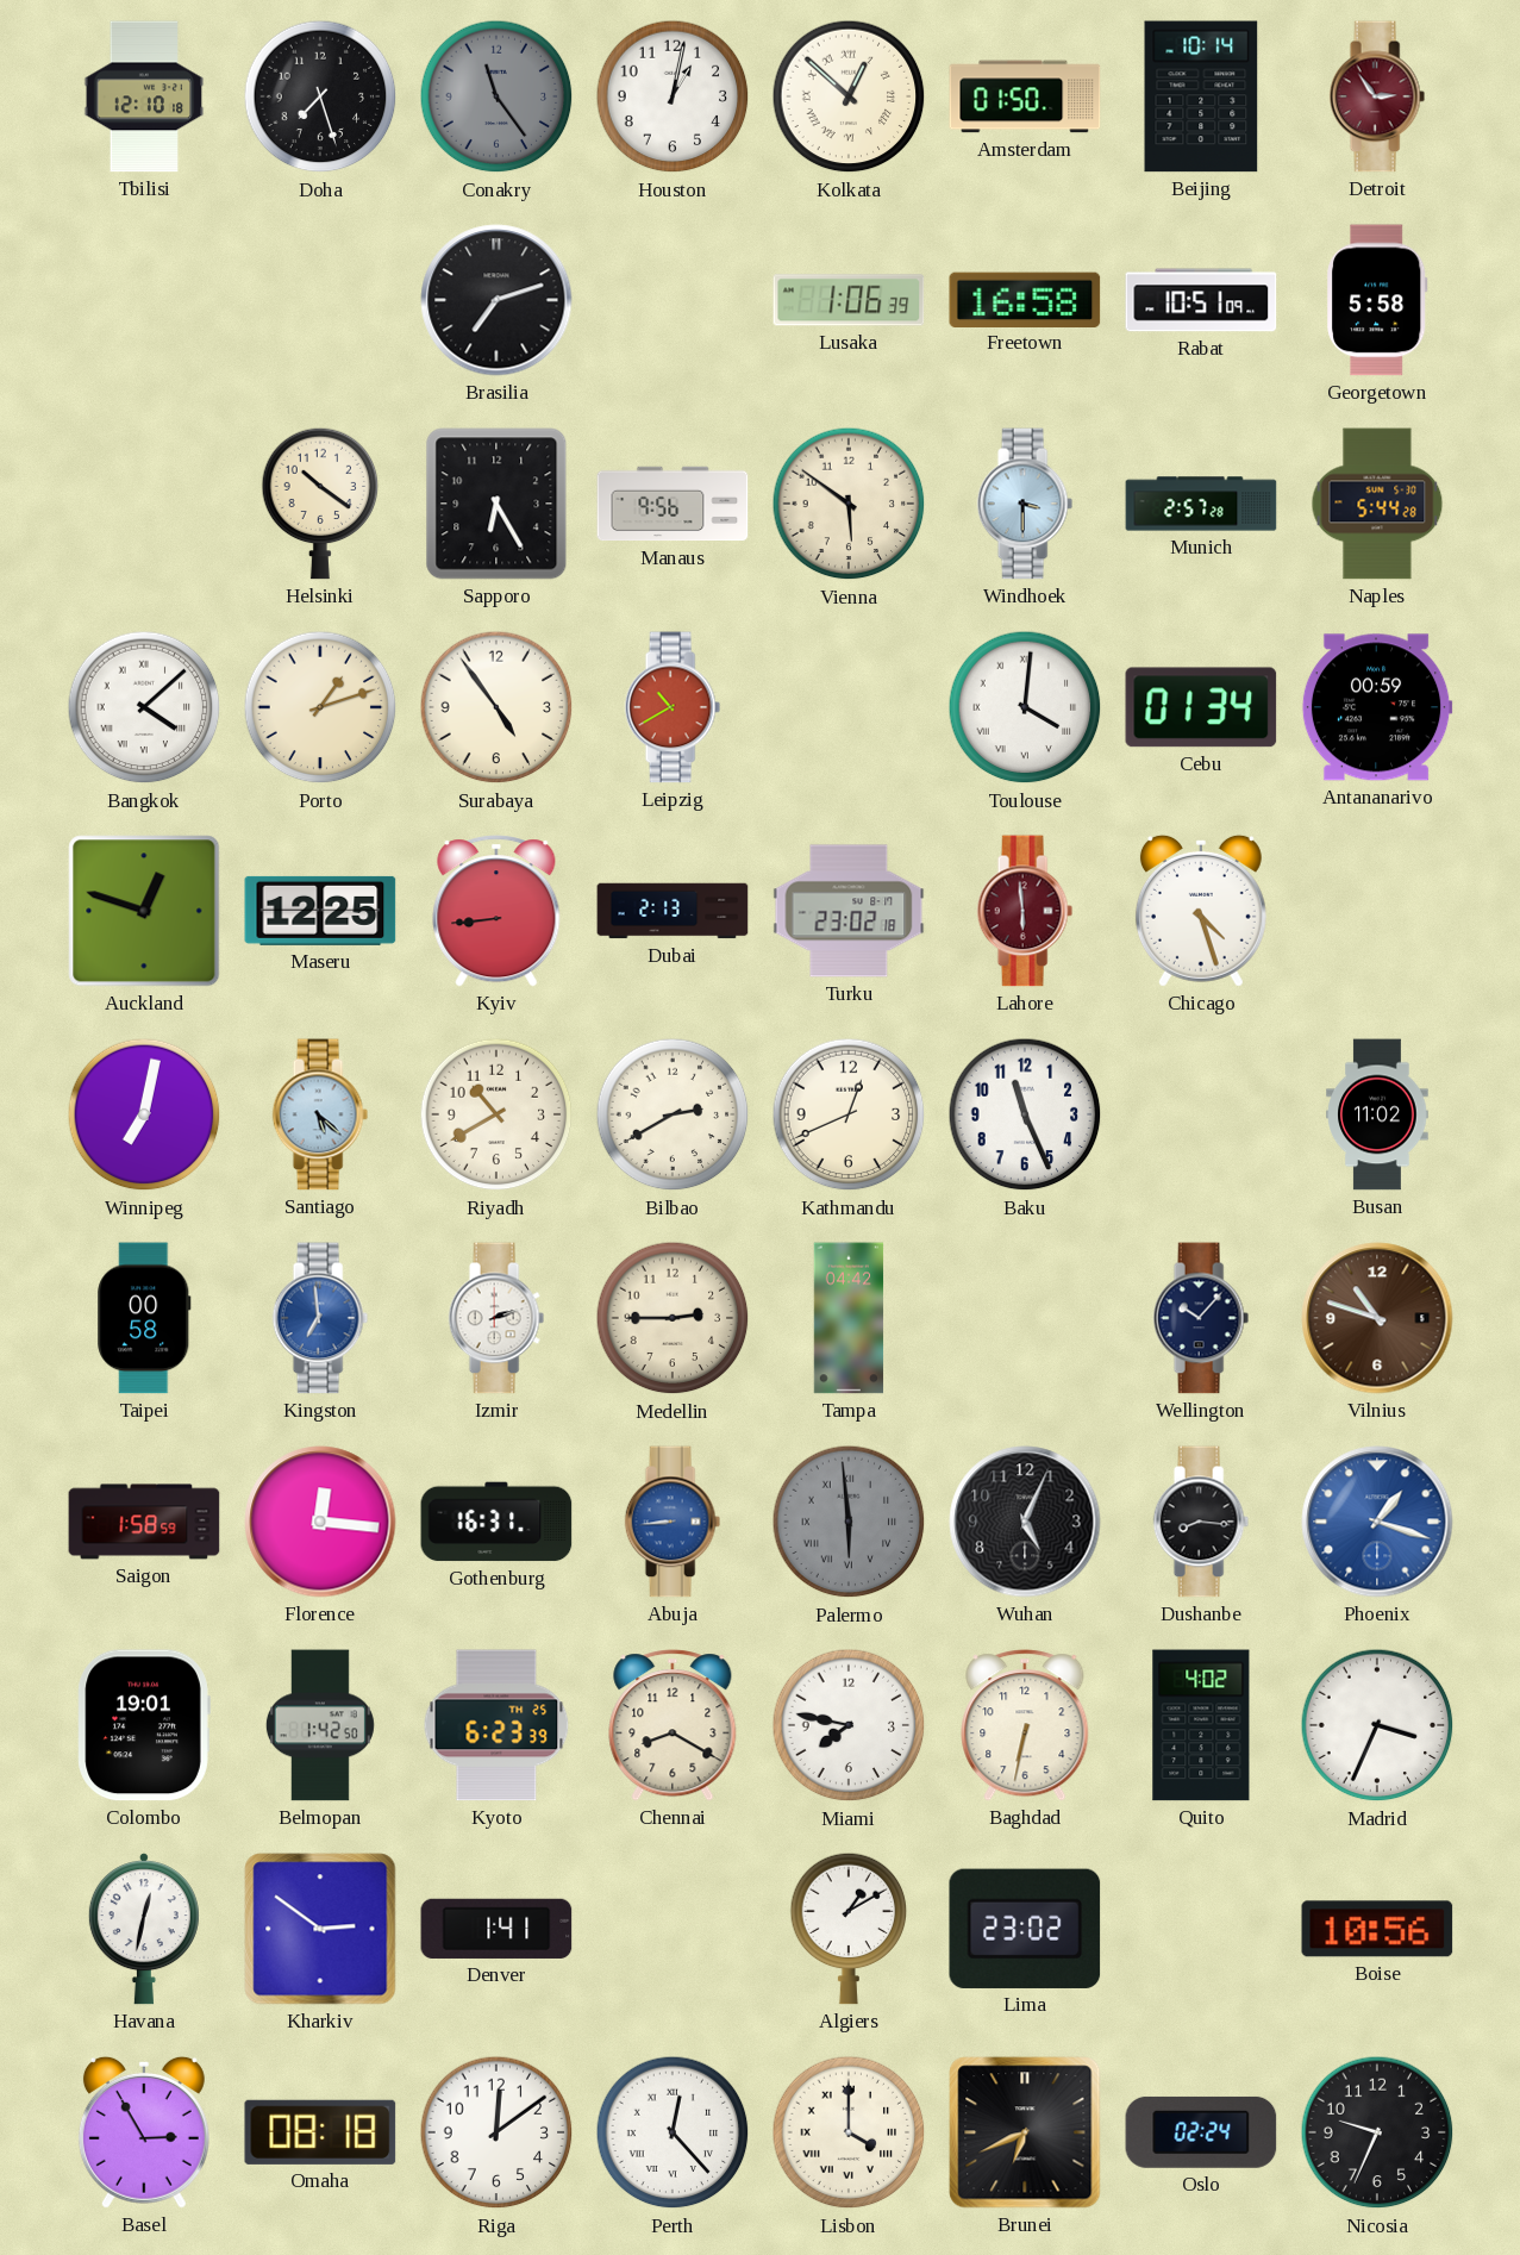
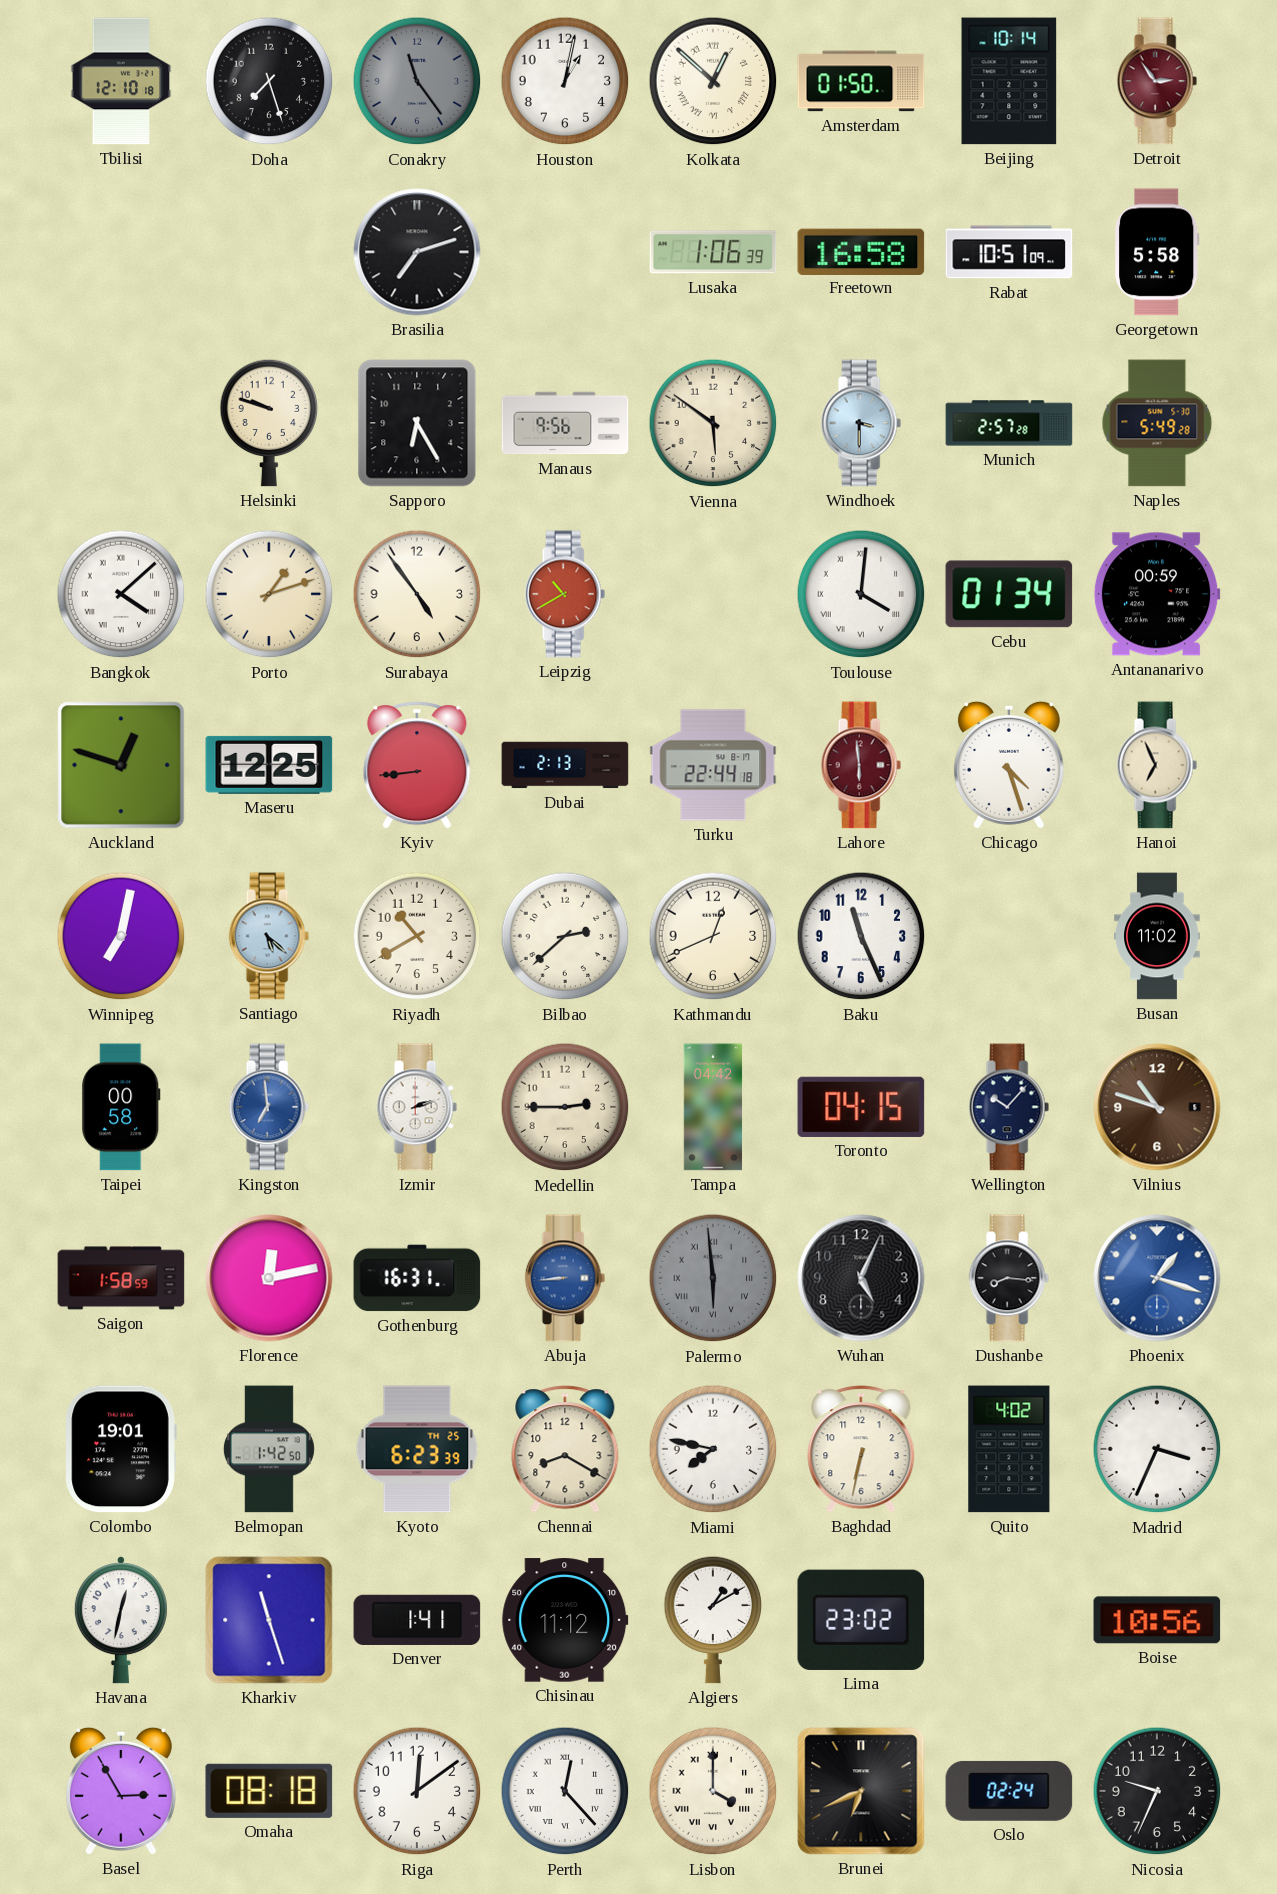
Helsinki: 10:21 -> 9:48 (269, 423)
Naples: 5:44 -> 5:49 (1157, 423)
Turku: 23:02 -> 22:44 (713, 765)
Hanoi: none -> 6:56 (1157, 765)
Bilbao: 2:40 -> 2:38 (565, 936)
Toronto: none -> 04:15 (861, 1107)
Florence: 12:16 -> 12:13 (269, 1278)
Kharkiv: 2:51 -> 11:27 (269, 1620)
Chisinau: none -> 11:12 (565, 1620)
